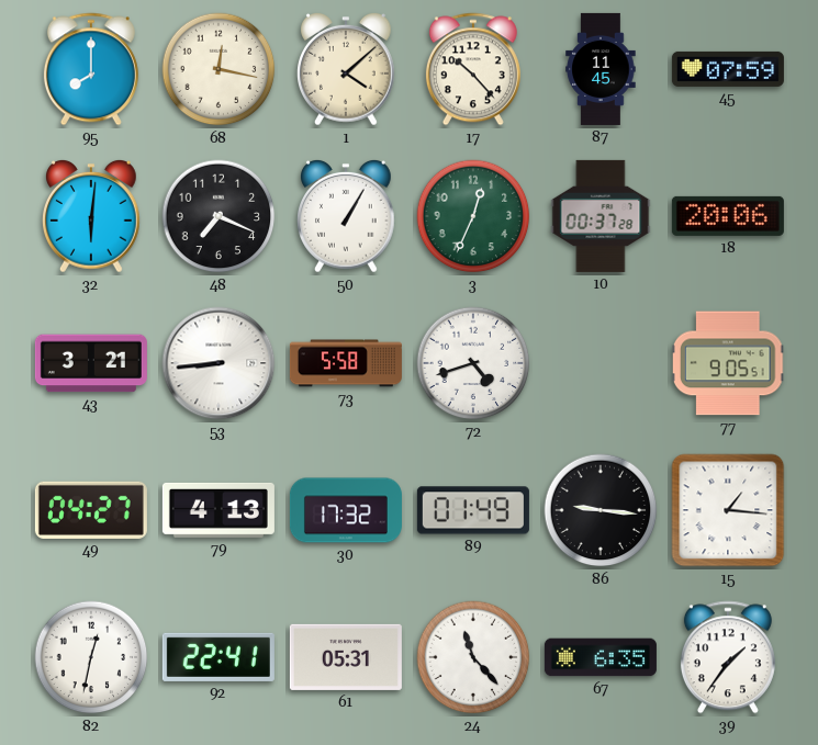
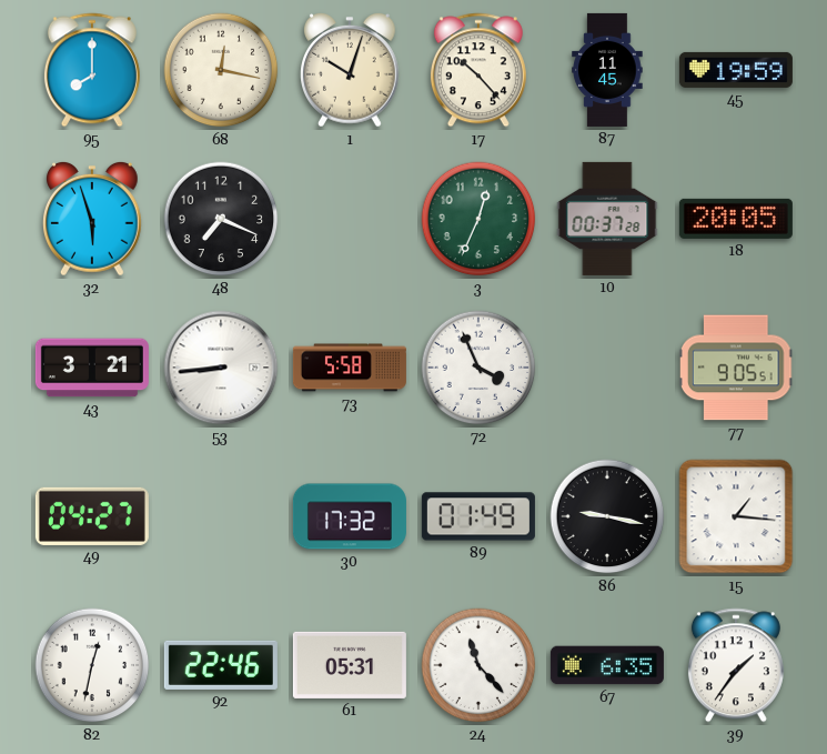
1: 4:08 -> 10:03 (351, 70)
45: 07:59 -> 19:59 (736, 70)
32: 6:01 -> 5:57 (93, 219)
50: 1:05 -> none (347, 216)
18: 20:06 -> 20:05 (736, 219)
72: 4:42 -> 3:56 (478, 368)
79: 4:13 -> none (218, 510)
86: 9:16 -> 9:17 (607, 516)
92: 22:41 -> 22:46 (221, 665)
